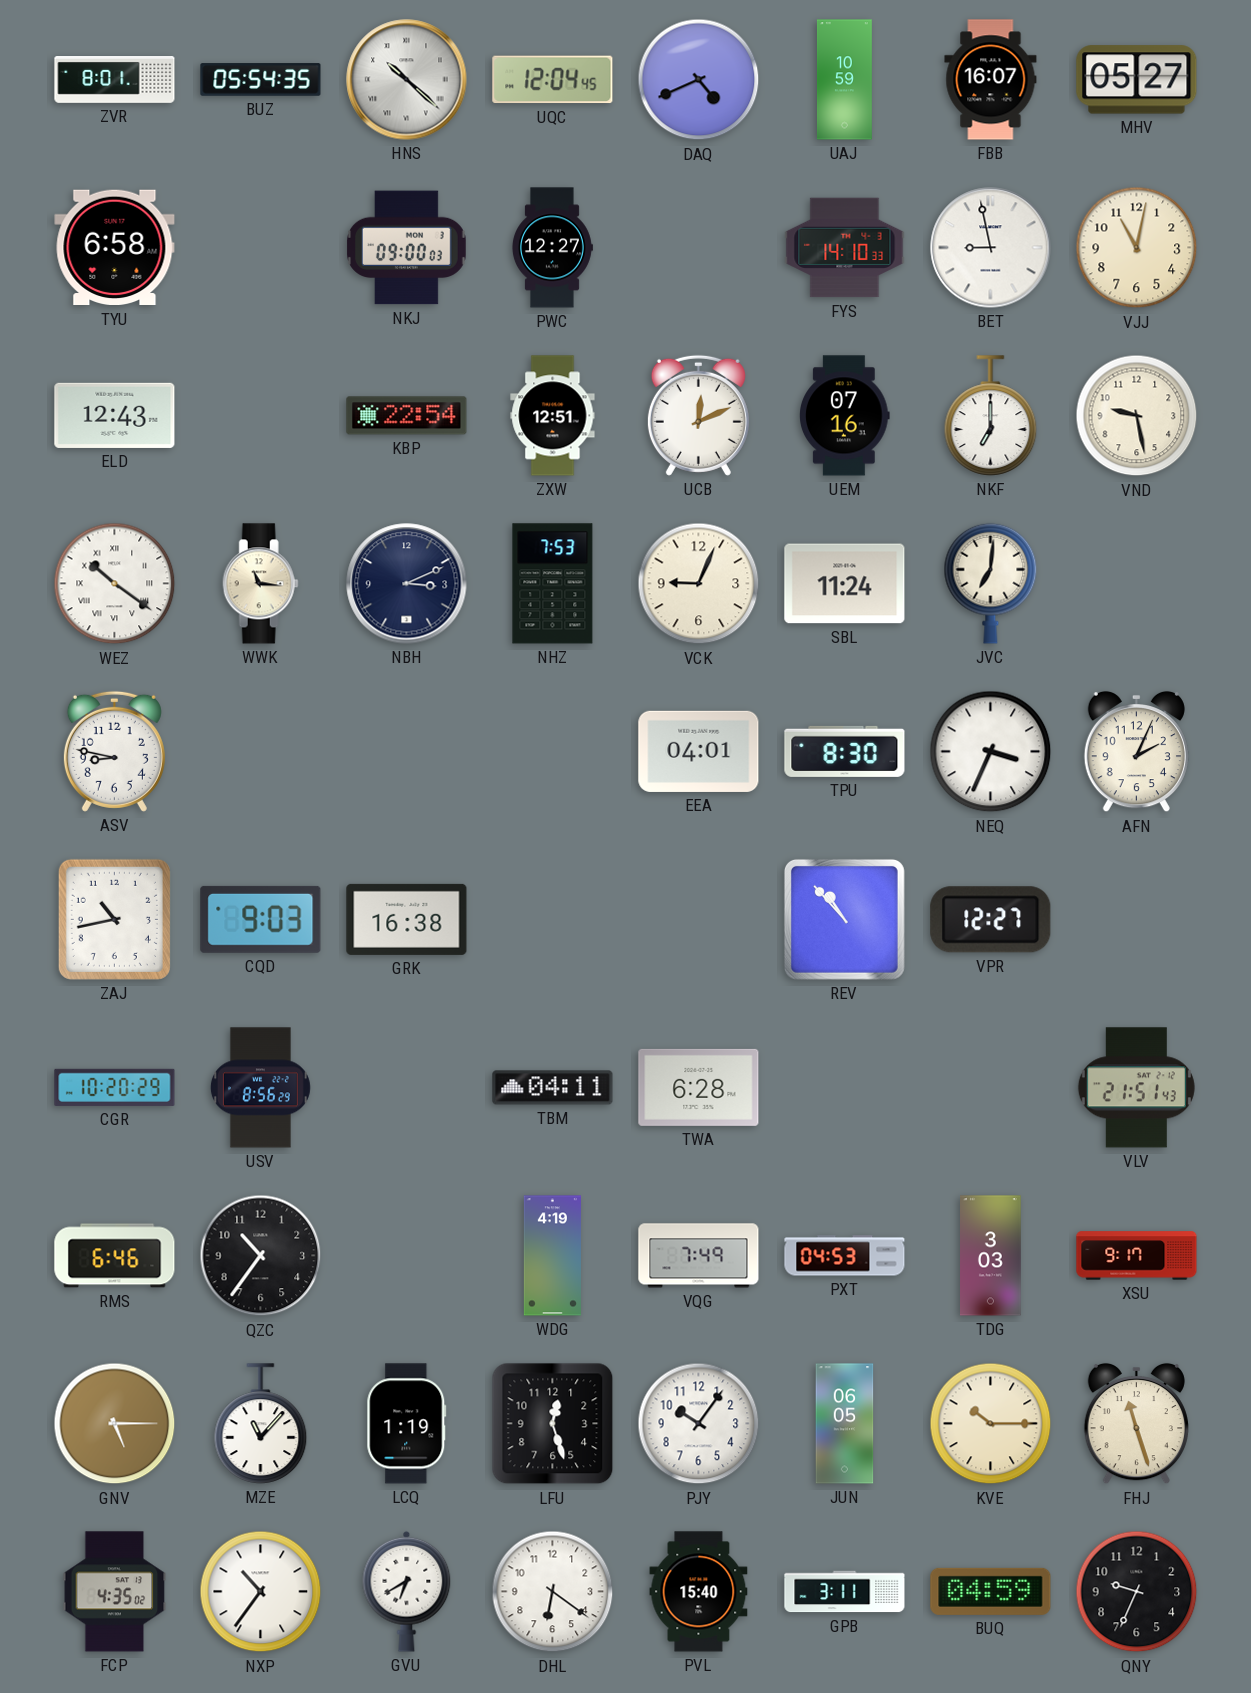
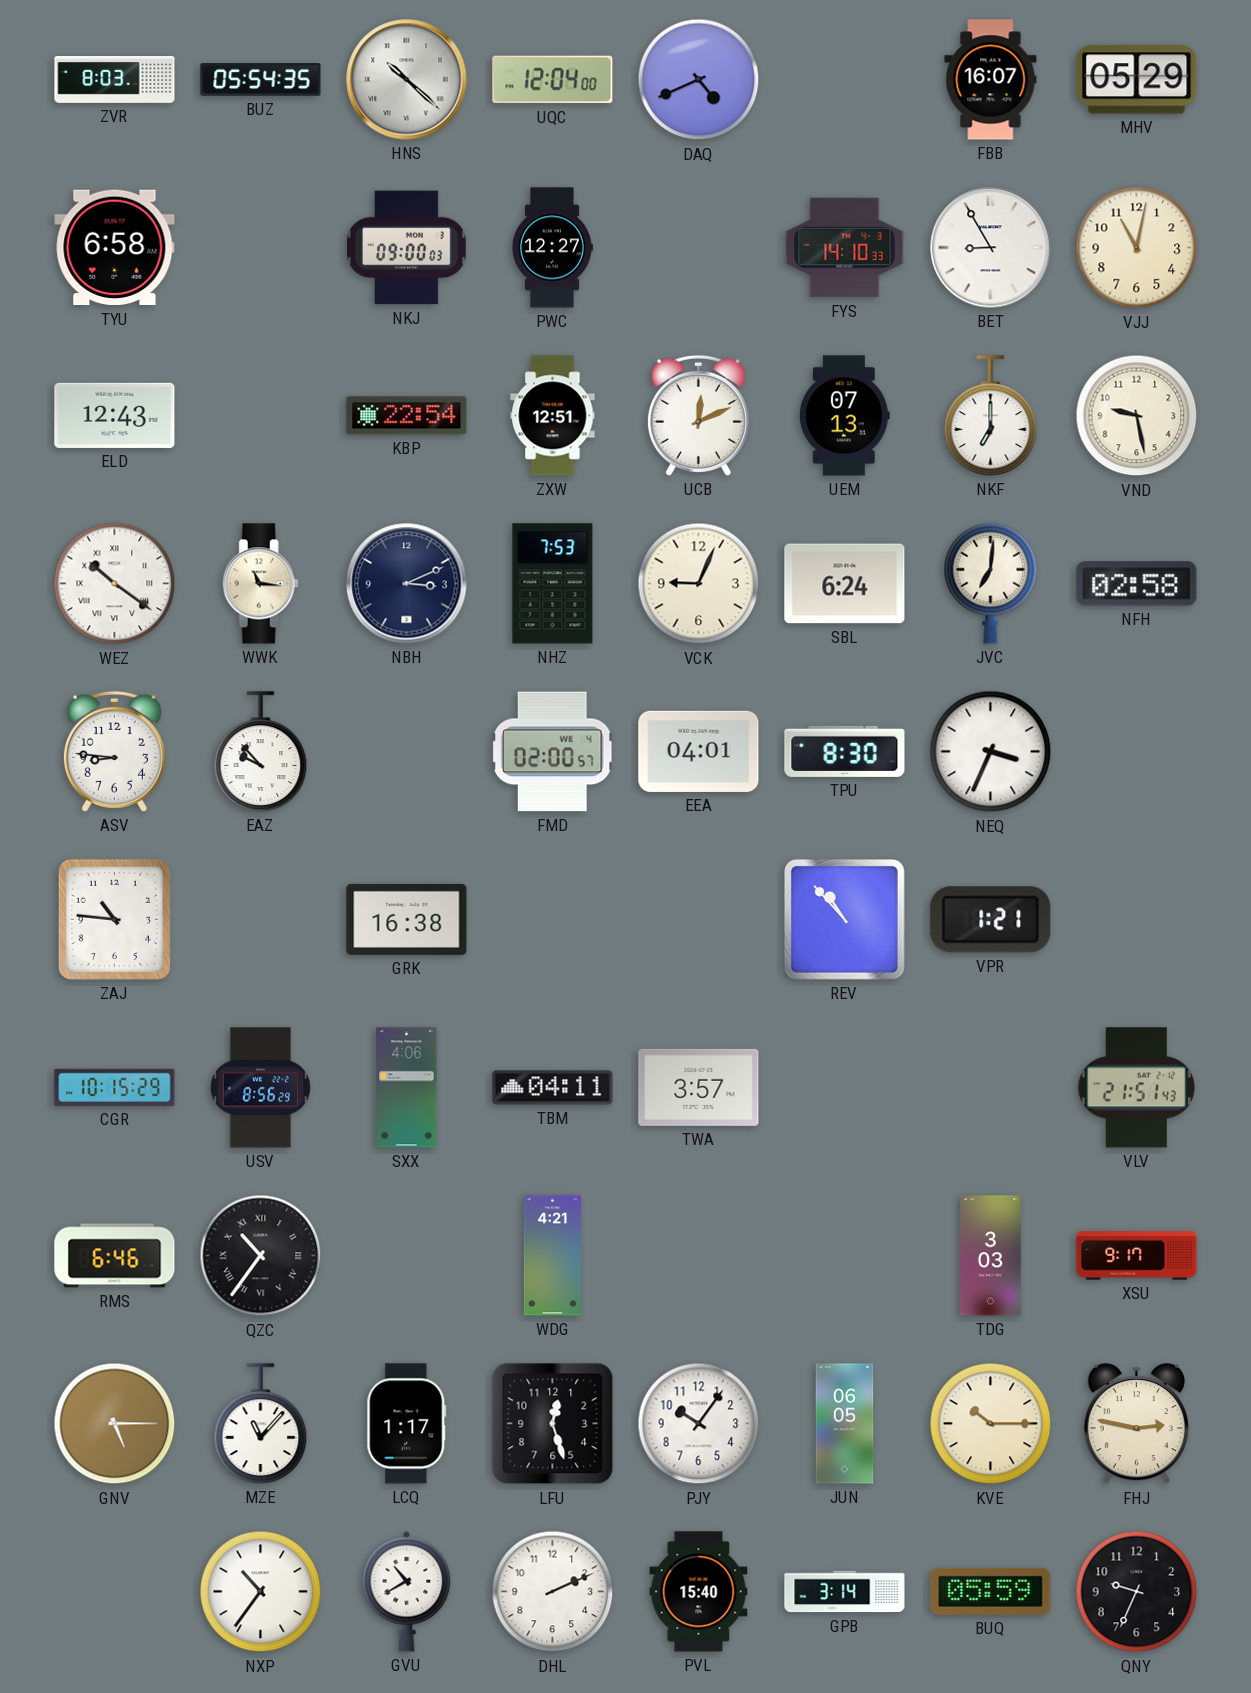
ZVR: 8:01 -> 8:03 (115, 80)
UQC: 12:04:45 -> 12:04:00 (553, 80)
UAJ: 10:59 -> none (844, 80)
MHV: 05:27 -> 05:29 (1137, 80)
BET: 8:58 -> 8:55 (991, 248)
UEM: 07:16 -> 07:13 (845, 416)
SBL: 11:24 -> 6:24 (845, 584)
NFH: none -> 02:58 (1137, 584)
ASV: 8:47 -> 8:46 (114, 751)
EAZ: none -> 9:53 (261, 752)
FMD: none -> 02:00 (552, 752)
AFN: 2:04 -> none (1136, 752)
ZAJ: 10:43 -> 10:46 (114, 919)
CQD: 9:03 -> none (261, 919)
VPR: 12:27 -> 1:21 (991, 920)
CGR: 10:20 -> 10:15 (115, 1087)
SXX: none -> 4:06 (407, 1088)
TWA: 6:28 -> 3:57 (699, 1087)
QZC numerals: Arabic -> Roman (261, 1256)
WDG: 4:19 -> 4:21 (552, 1256)
VQG: 7:49 -> none (699, 1256)
PXT: 04:53 -> none (845, 1256)
LCQ: 1:19 -> 1:17 (407, 1424)
FHJ: 11:27 -> 2:47 (1136, 1424)
FCP: 4:35 -> none (115, 1592)
GVU: 6:40 -> 10:40 (407, 1591)
DHL: 6:21 -> 2:11 (553, 1592)
GPB: 3:11 -> 3:14 (845, 1592)
BUQ: 04:59 -> 05:59 (991, 1591)
